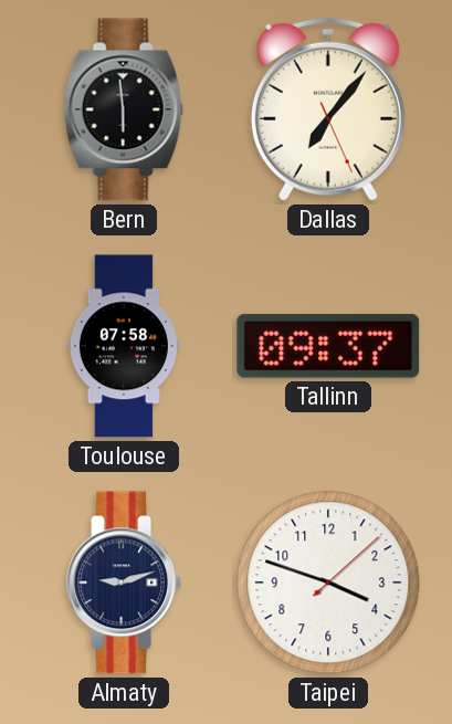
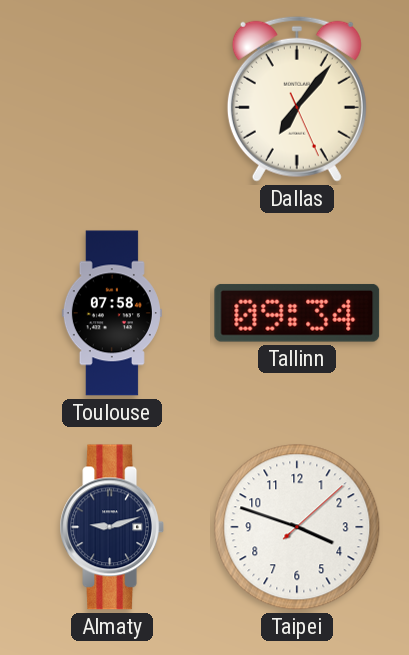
Bern: 5:59 -> none (124, 109)
Tallinn: 09:37 -> 09:34 (297, 313)
